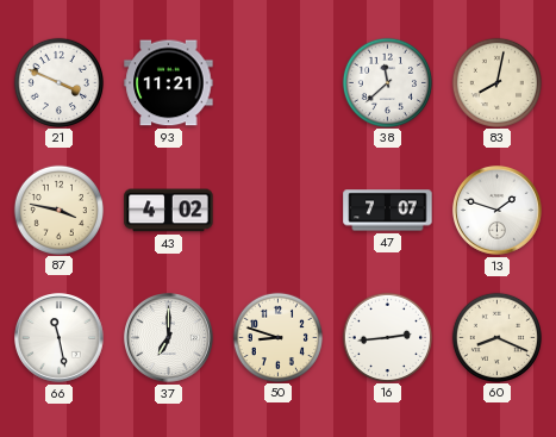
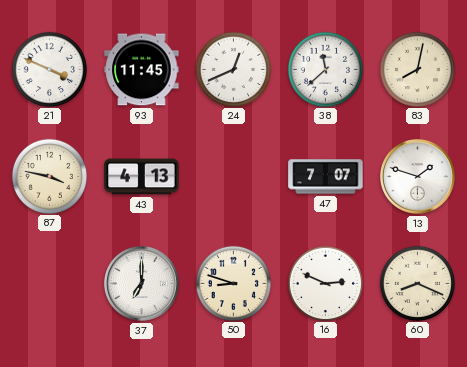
93: 11:21 -> 11:45 (142, 70)
24: none -> 12:41 (233, 69)
43: 4:02 -> 4:13 (142, 177)
66: 11:28 -> none (60, 338)
16: 2:44 -> 2:49 (325, 283)
